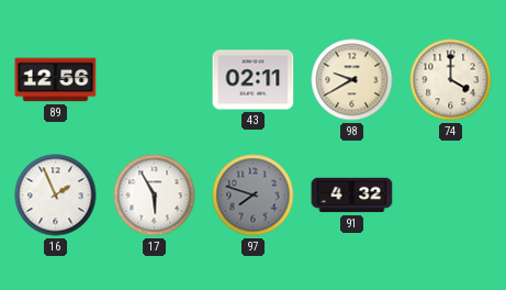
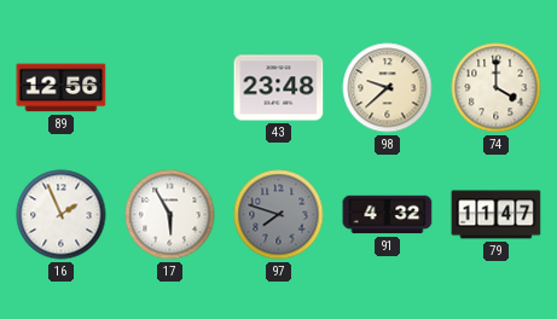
43: 02:11 -> 23:48 (279, 88)
98: 9:40 -> 9:38 (388, 88)
79: none -> 11:47 (497, 215)
